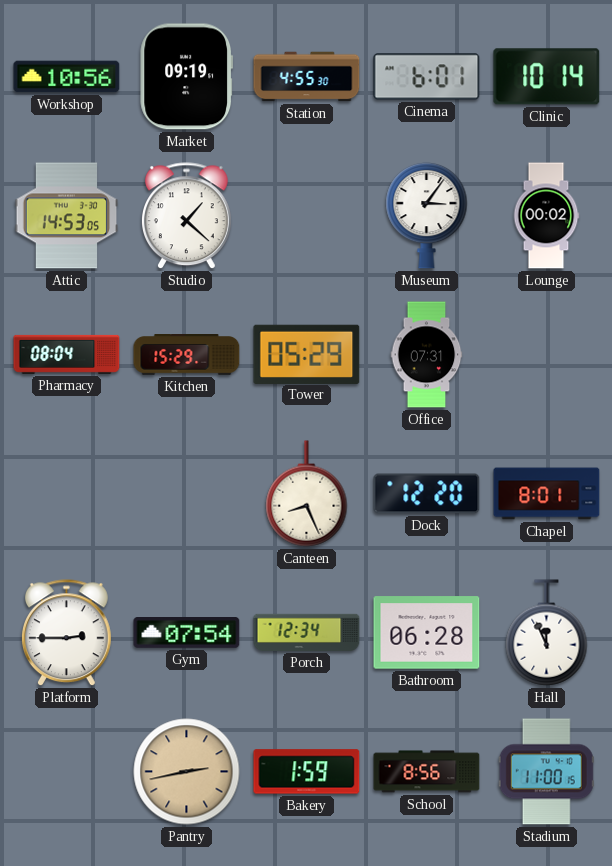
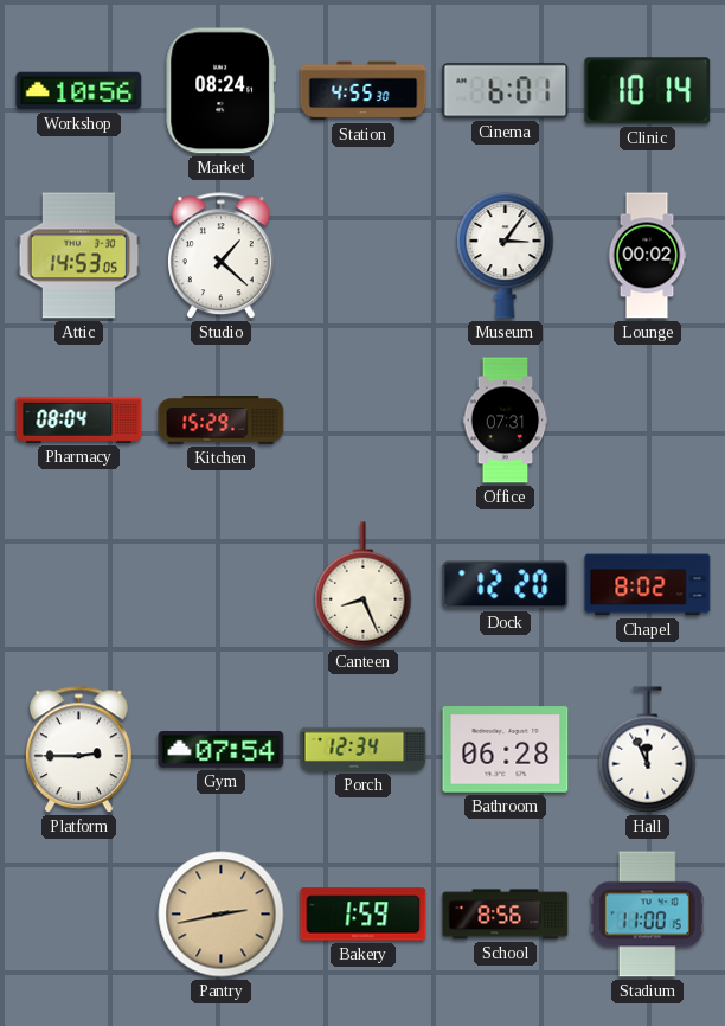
Market: 09:19 -> 08:24 (222, 91)
Tower: 05:29 -> none (307, 354)
Chapel: 8:01 -> 8:02 (648, 585)
